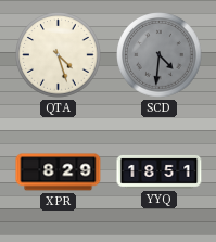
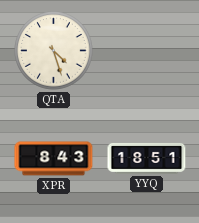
SCD: 4:31 -> none (160, 55)
XPR: 8:29 -> 8:43 (54, 159)
